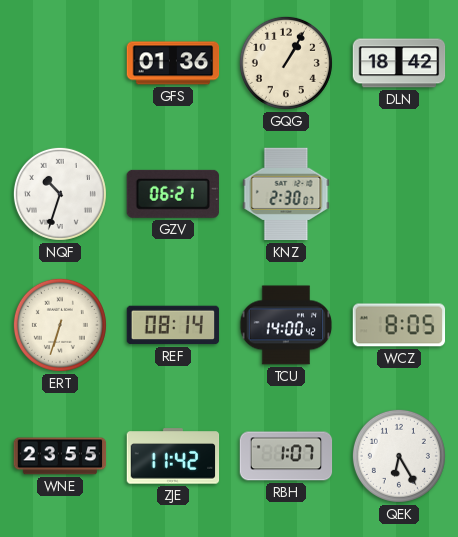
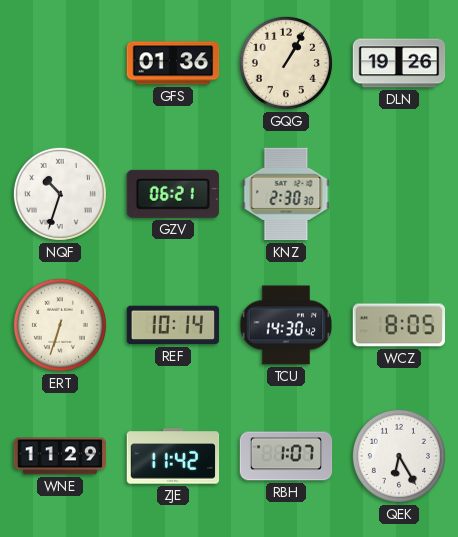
DLN: 18:42 -> 19:26 (399, 63)
KNZ: 2:30:07 -> 2:30:30 (286, 194)
REF: 08:14 -> 10:14 (173, 325)
TCU: 14:00 -> 14:30 (286, 325)
WNE: 23:55 -> 11:29 (60, 456)
